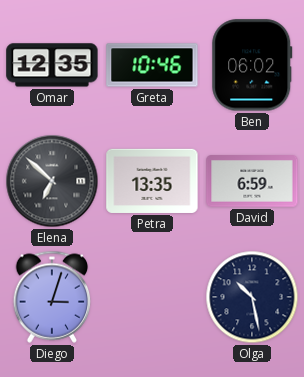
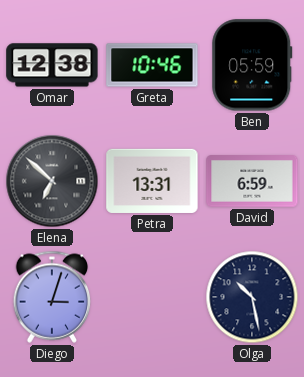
Omar: 12:35 -> 12:38 (52, 65)
Ben: 06:02 -> 05:59 (252, 65)
Petra: 13:35 -> 13:31 (152, 181)
